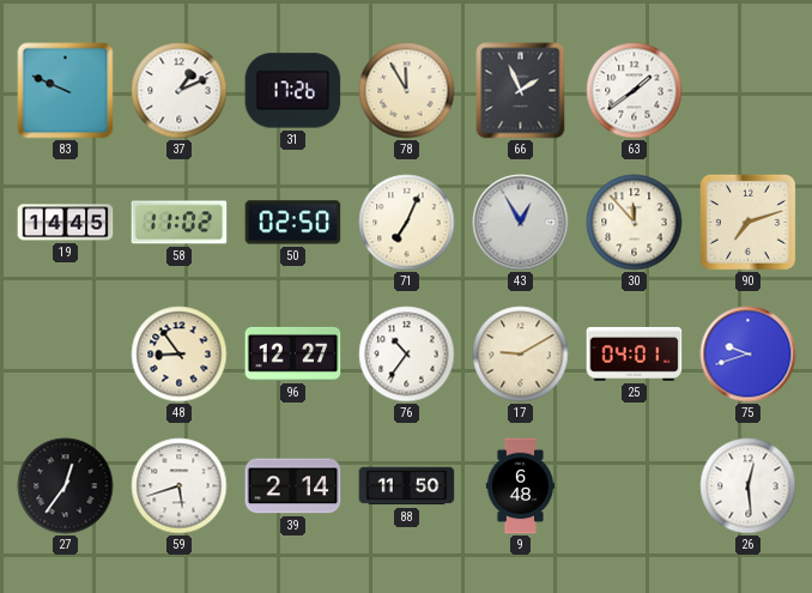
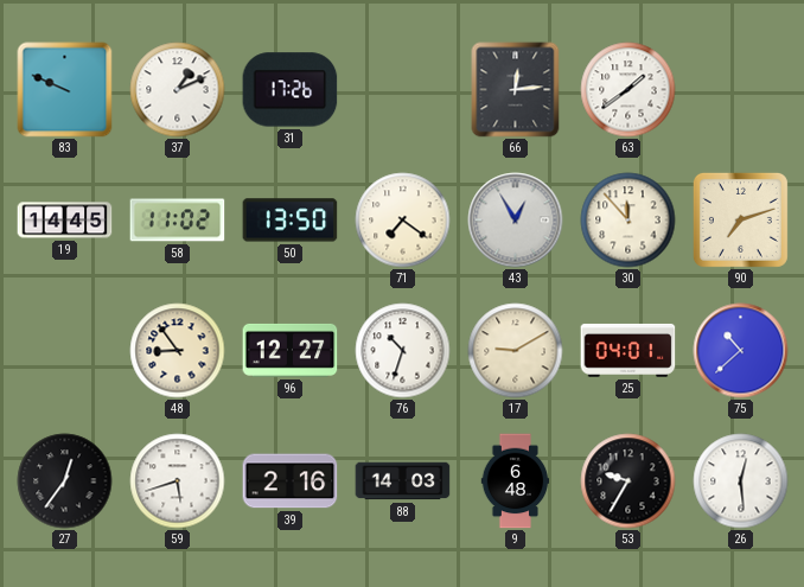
78: 11:55 -> none (407, 91)
66: 1:56 -> 12:14 (516, 90)
50: 02:50 -> 13:50 (291, 221)
71: 7:04 -> 7:21 (403, 221)
76: 10:36 -> 10:33 (403, 351)
75: 9:42 -> 10:38 (741, 351)
39: 2:14 -> 2:16 (291, 481)
88: 11:50 -> 14:03 (403, 481)
53: none -> 9:35 (628, 481)
